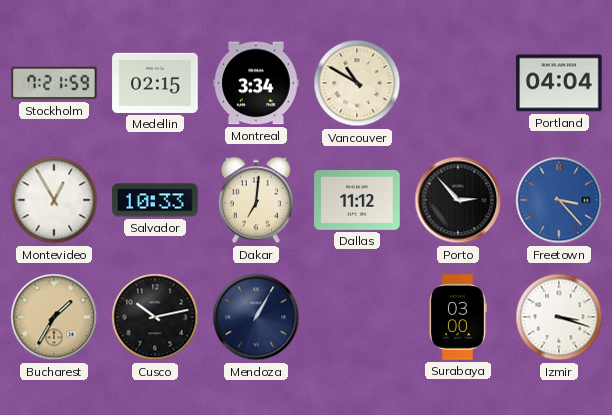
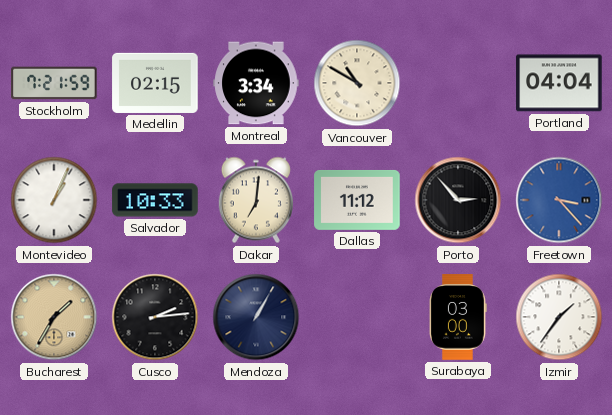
Montevideo: 12:55 -> 1:04 (54, 200)
Cusco: 10:13 -> 2:14 (155, 317)
Izmir: 3:18 -> 1:36 (559, 317)
